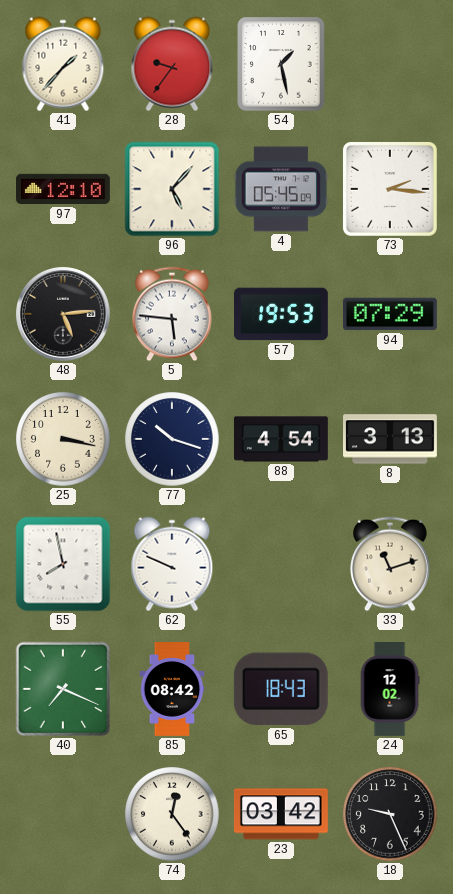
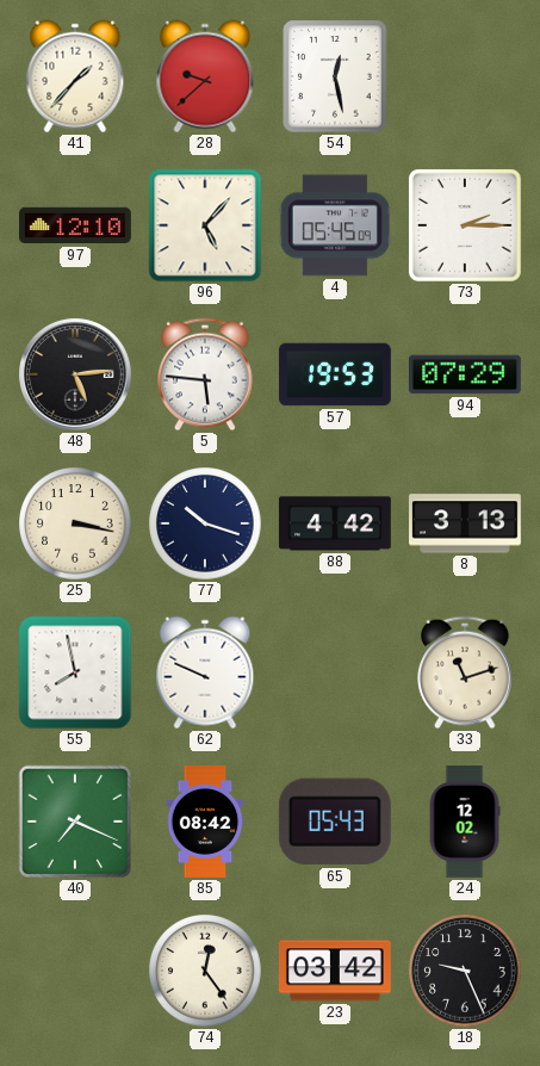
28: 9:36 -> 9:38 (205, 76)
54: 1:28 -> 12:28 (335, 76)
73: 2:16 -> 2:15 (465, 225)
88: 4:54 -> 4:42 (335, 523)
65: 18:43 -> 05:43 (335, 822)
